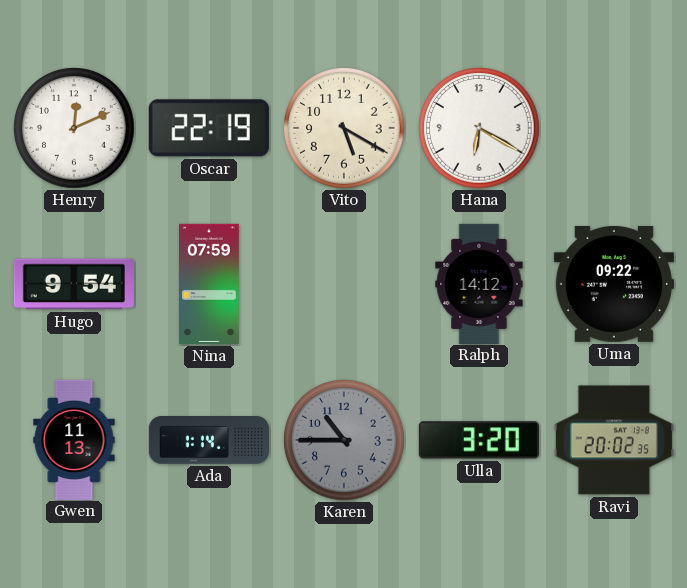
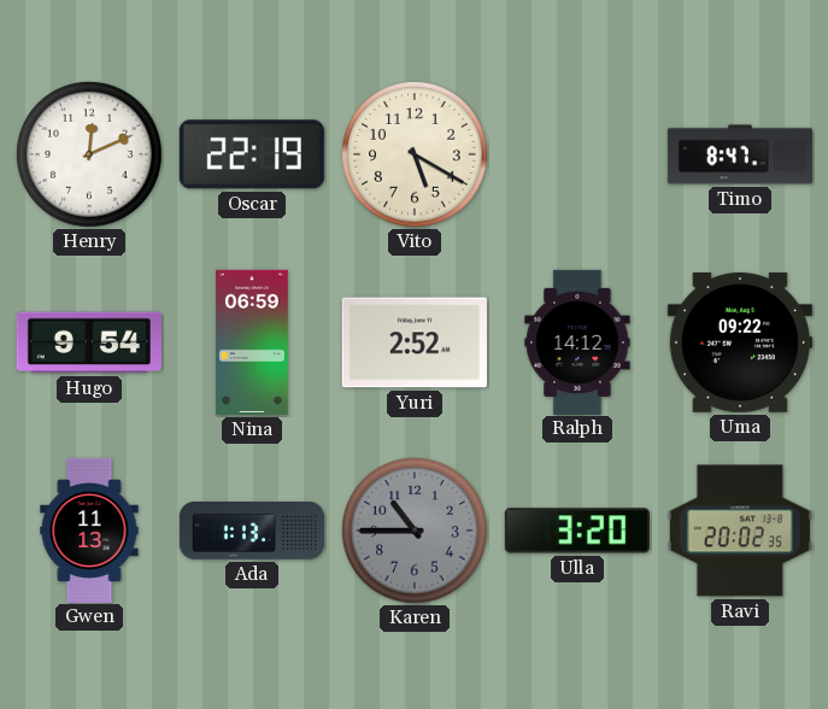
Hana: 6:20 -> none (479, 128)
Timo: none -> 8:47 (739, 154)
Nina: 07:59 -> 06:59 (253, 342)
Yuri: none -> 2:52 (415, 342)
Ada: 1:14 -> 1:13 (252, 532)
